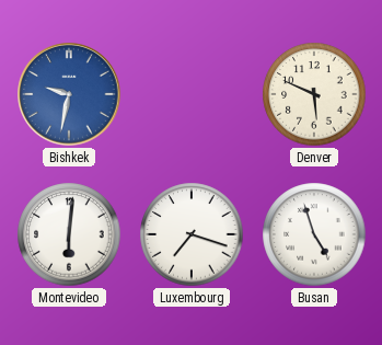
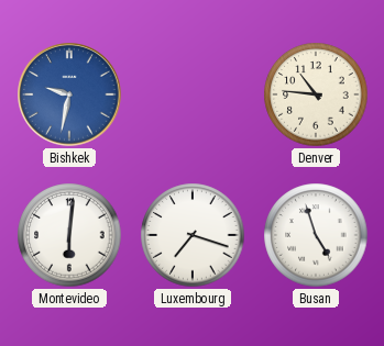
Denver: 5:49 -> 10:46 (316, 94)
